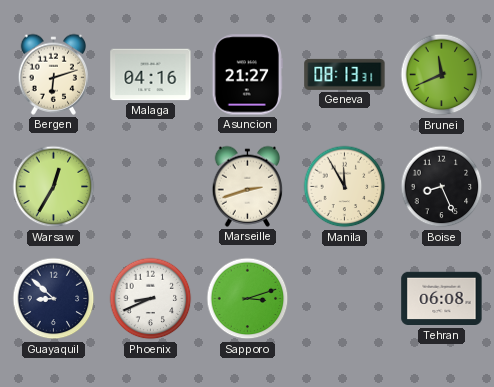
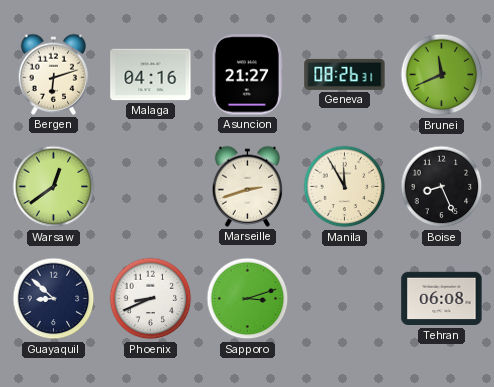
Geneva: 08:13 -> 08:26 (345, 74)
Warsaw: 12:35 -> 12:39 (54, 187)
